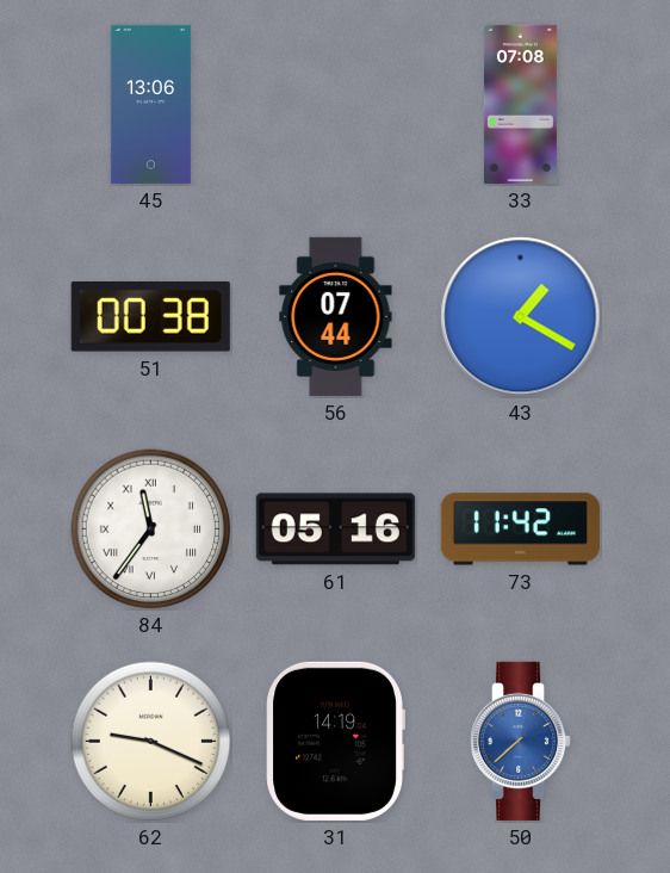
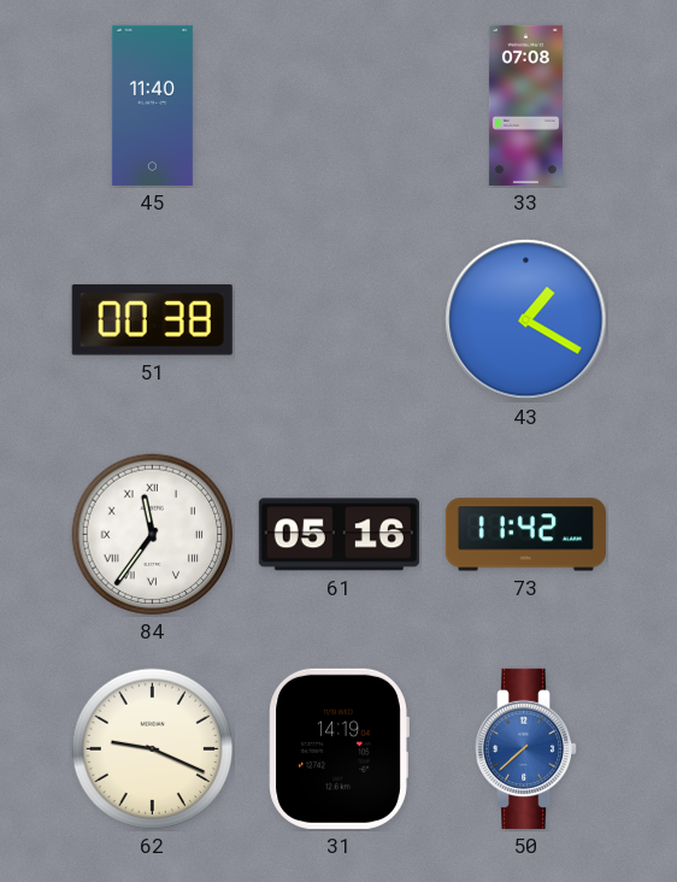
45: 13:06 -> 11:40 (152, 105)
56: 07:44 -> none (336, 316)
